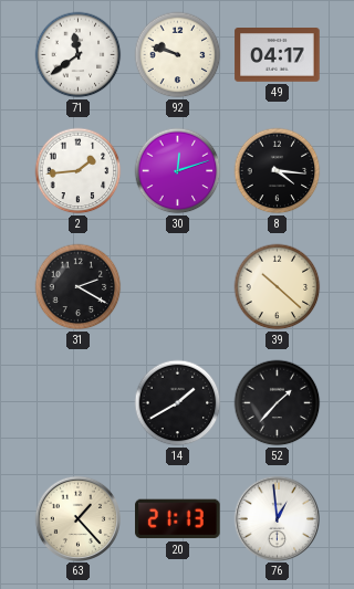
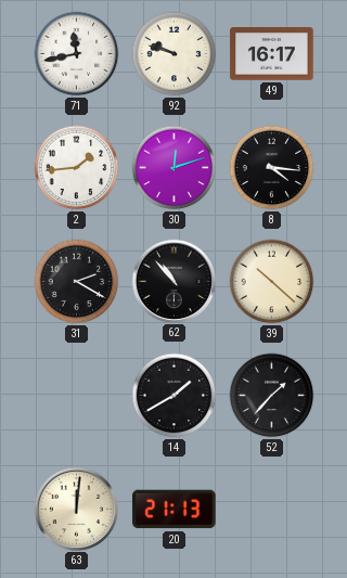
71: 11:39 -> 11:43 (77, 54)
49: 04:17 -> 16:17 (272, 54)
62: none -> 10:53 (173, 281)
63: 1:23 -> 12:01 (76, 509)
76: 12:59 -> none (277, 518)
